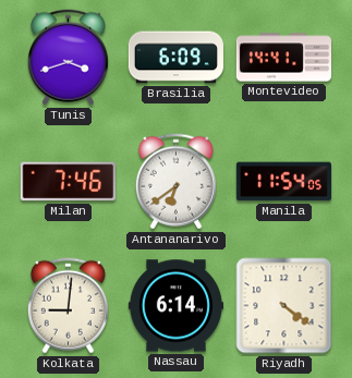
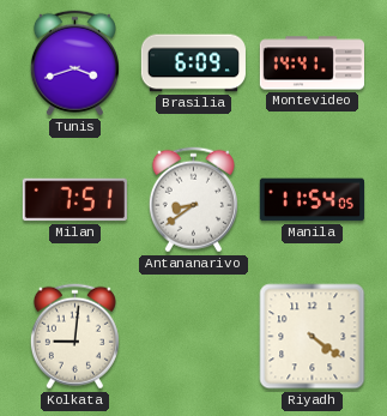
Milan: 7:46 -> 7:51 (74, 200)
Antananarivo: 6:39 -> 8:39 (193, 200)
Nassau: 6:14 -> none (175, 306)
